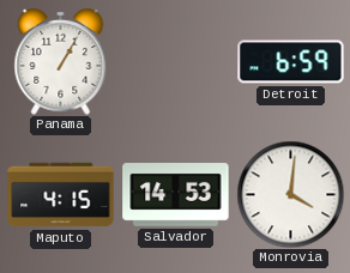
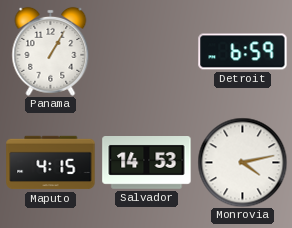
Monrovia: 4:01 -> 4:13 (242, 162)
